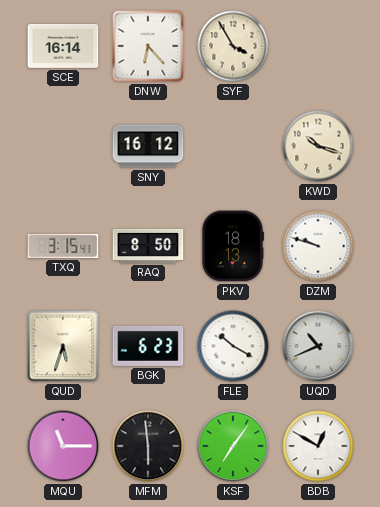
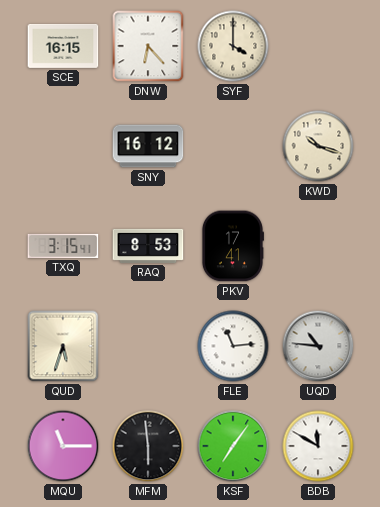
SCE: 16:14 -> 16:15 (63, 46)
SYF: 3:55 -> 4:00 (233, 46)
RAQ: 8:50 -> 8:53 (148, 246)
PKV: 18:13 -> 17:41 (232, 246)
DZM: 9:48 -> none (318, 246)
BGK: 6:23 -> none (148, 346)
FLE: 10:20 -> 11:14 (233, 346)
UQD: 10:41 -> 10:46 (318, 346)
BDB: 12:50 -> 11:50 (318, 446)
